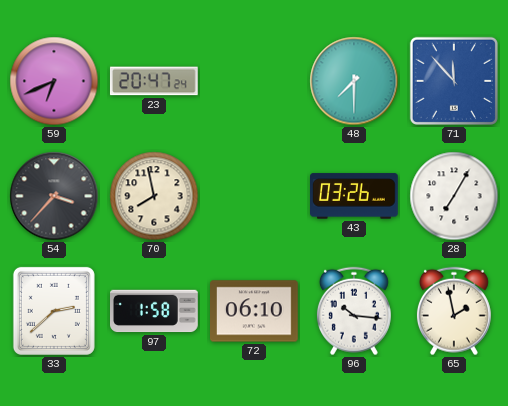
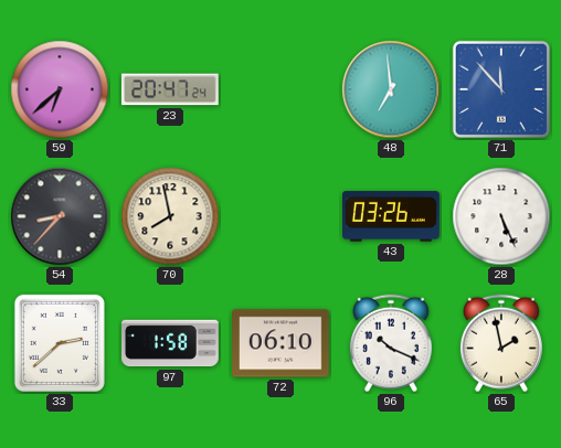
59: 6:41 -> 6:38 (60, 89)
48: 7:30 -> 6:59 (391, 89)
54: 3:37 -> 8:37 (60, 216)
28: 7:05 -> 5:26 (501, 216)
96: 10:16 -> 10:19 (391, 343)
